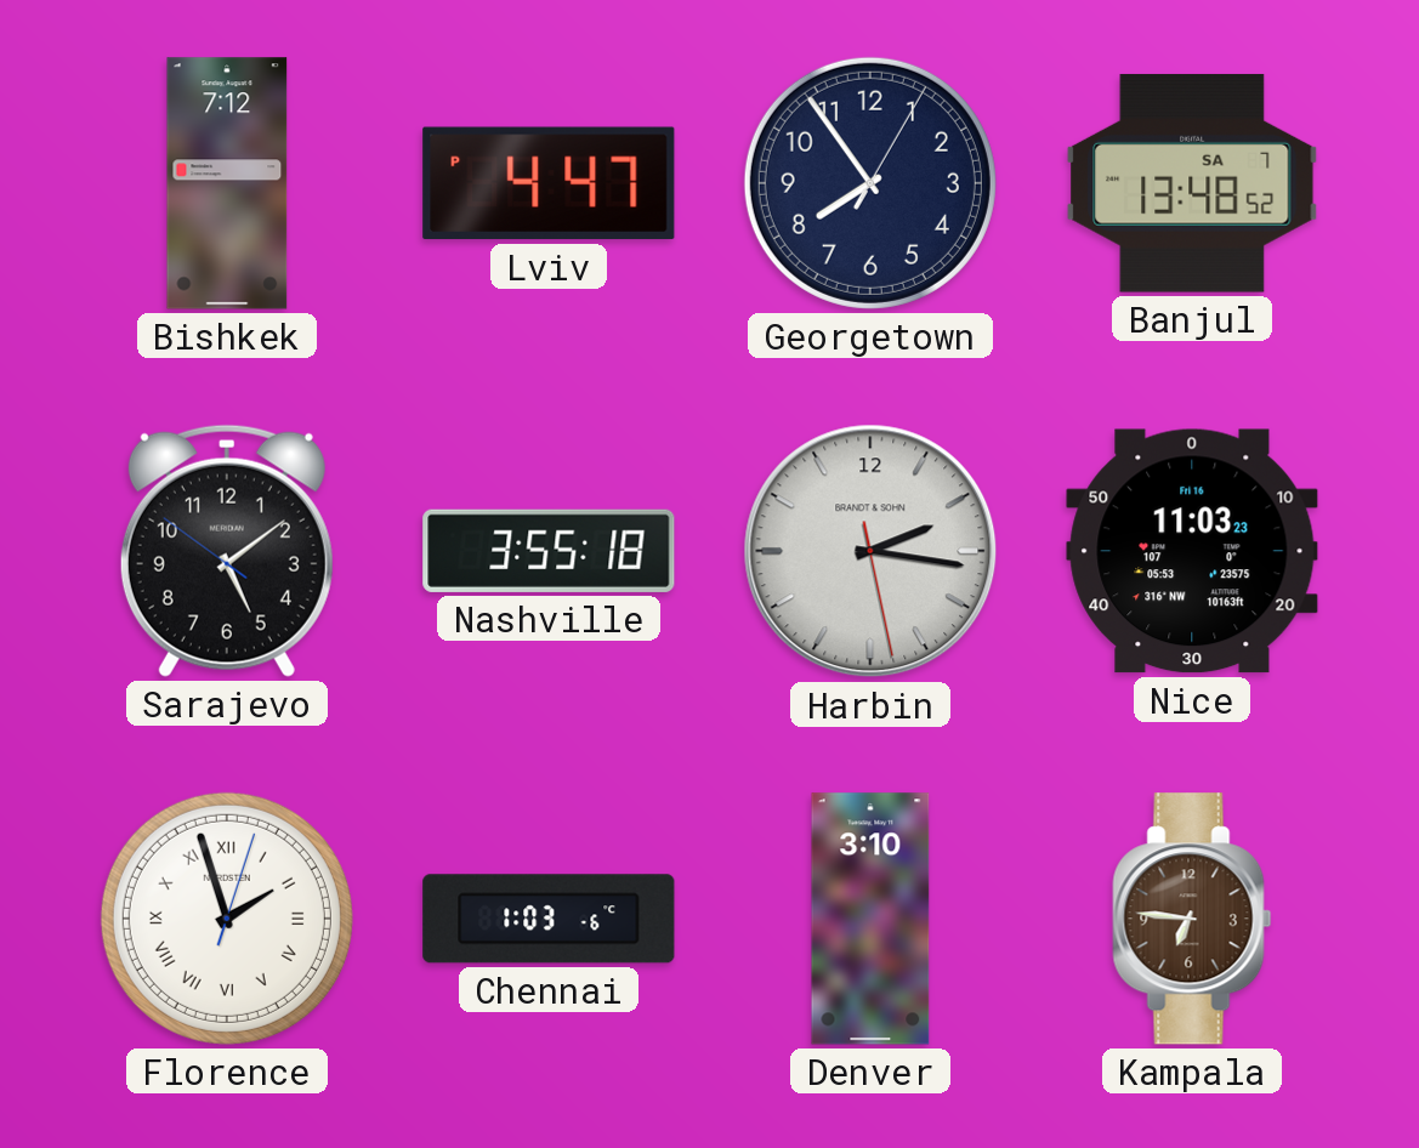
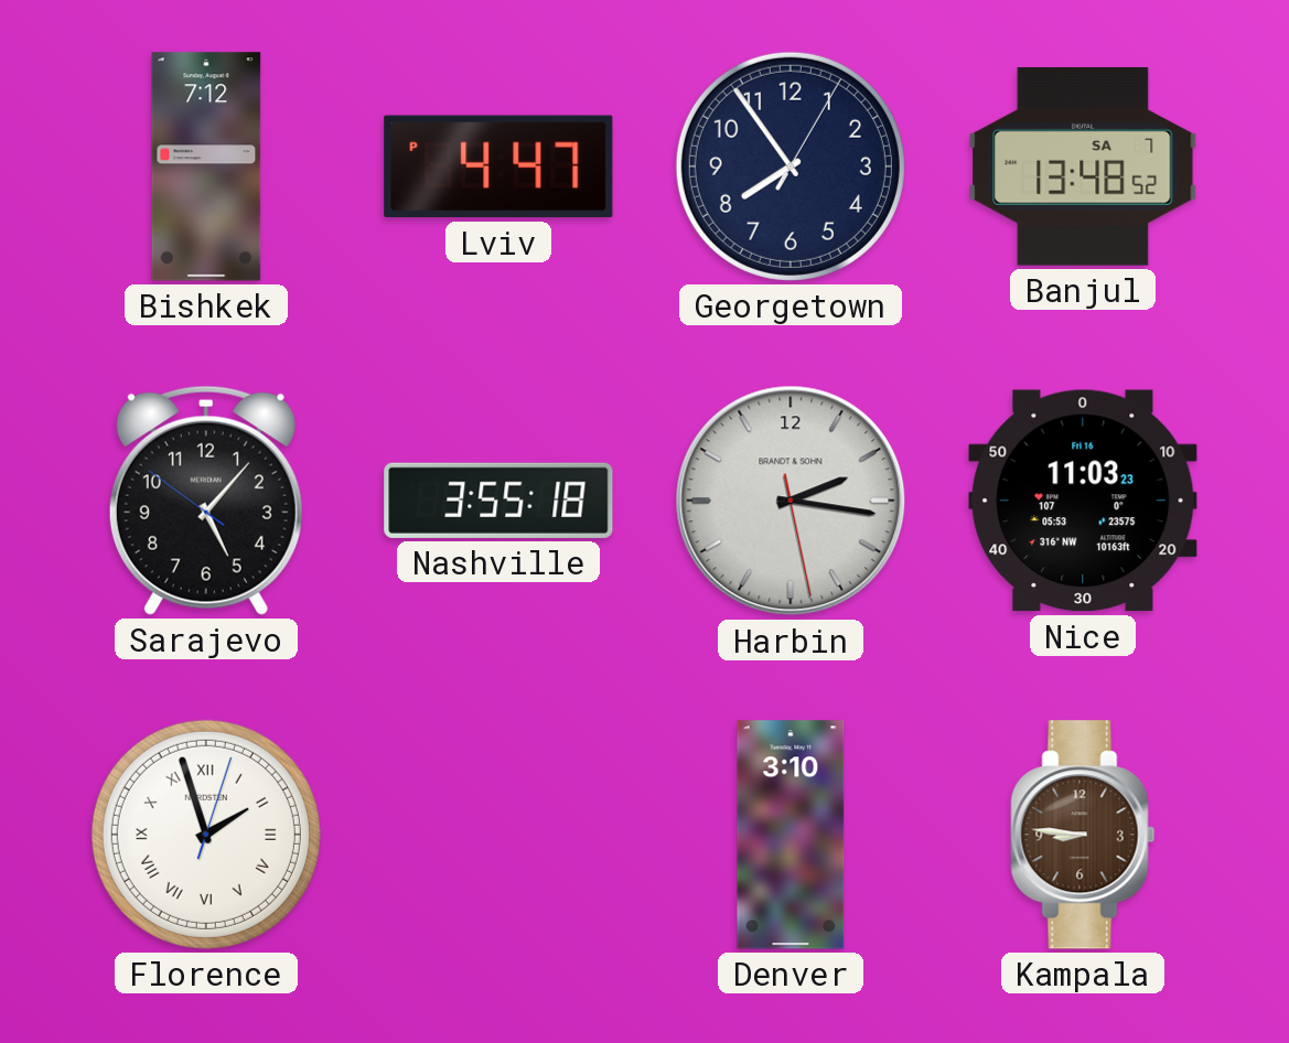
Sarajevo: 5:08 -> 5:06 (206, 501)
Chennai: 1:03 -> none (549, 919)
Kampala: 6:46 -> 8:46 (1083, 835)
